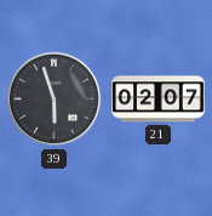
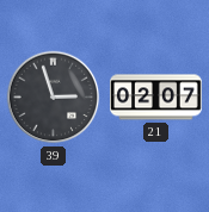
39: 5:57 -> 2:57 (54, 98)
